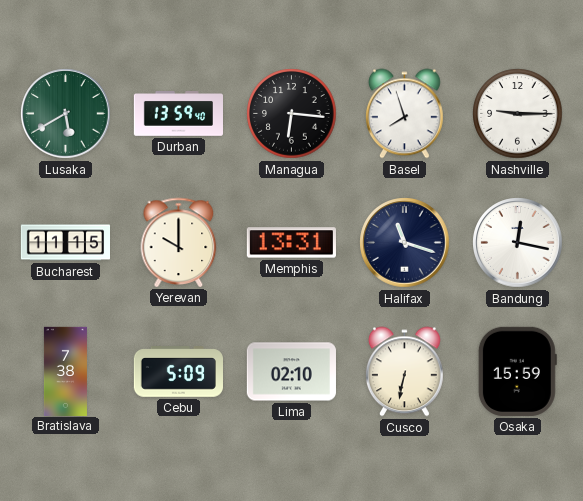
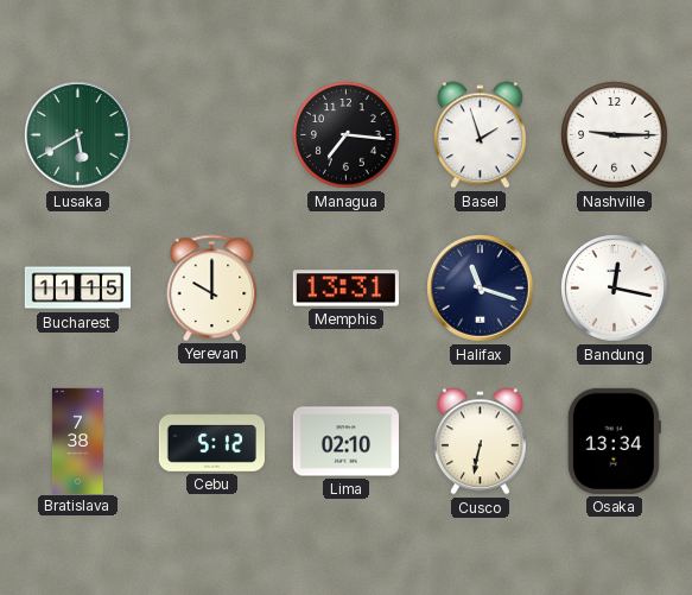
Durban: 13:59 -> none (178, 114)
Managua: 6:16 -> 7:16 (347, 135)
Basel: 7:57 -> 1:57 (480, 135)
Cebu: 5:09 -> 5:12 (211, 442)
Osaka: 15:59 -> 13:34 (614, 441)
